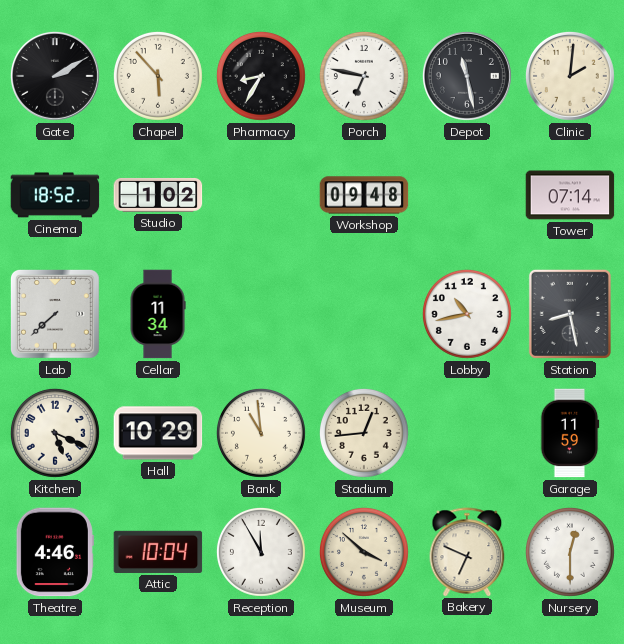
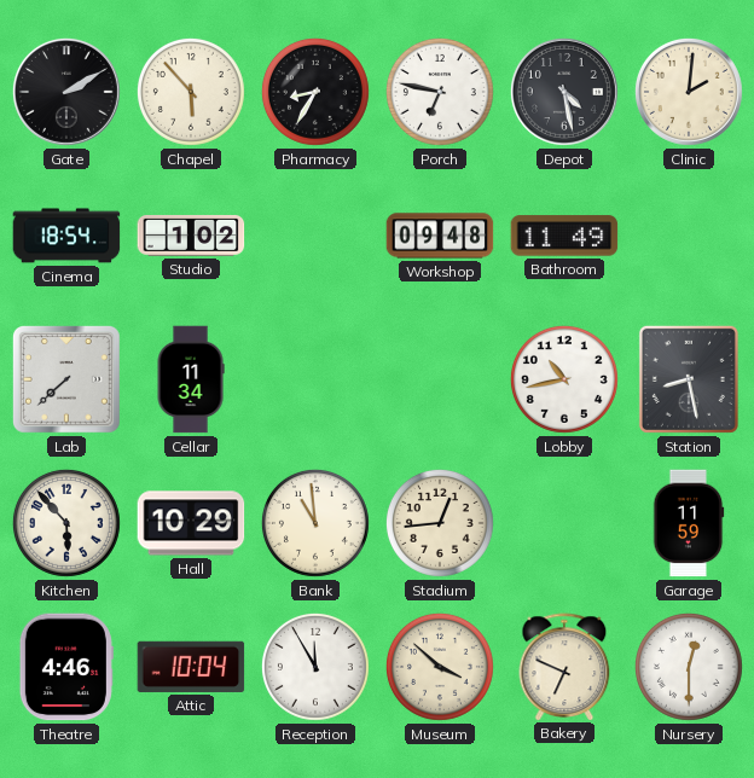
Depot: 11:28 -> 4:28 (564, 92)
Cinema: 18:52 -> 18:54 (66, 236)
Bathroom: none -> 11:49 (564, 236)
Tower: 07:14 -> none (570, 195)
Kitchen: 5:19 -> 5:53 (66, 523)
